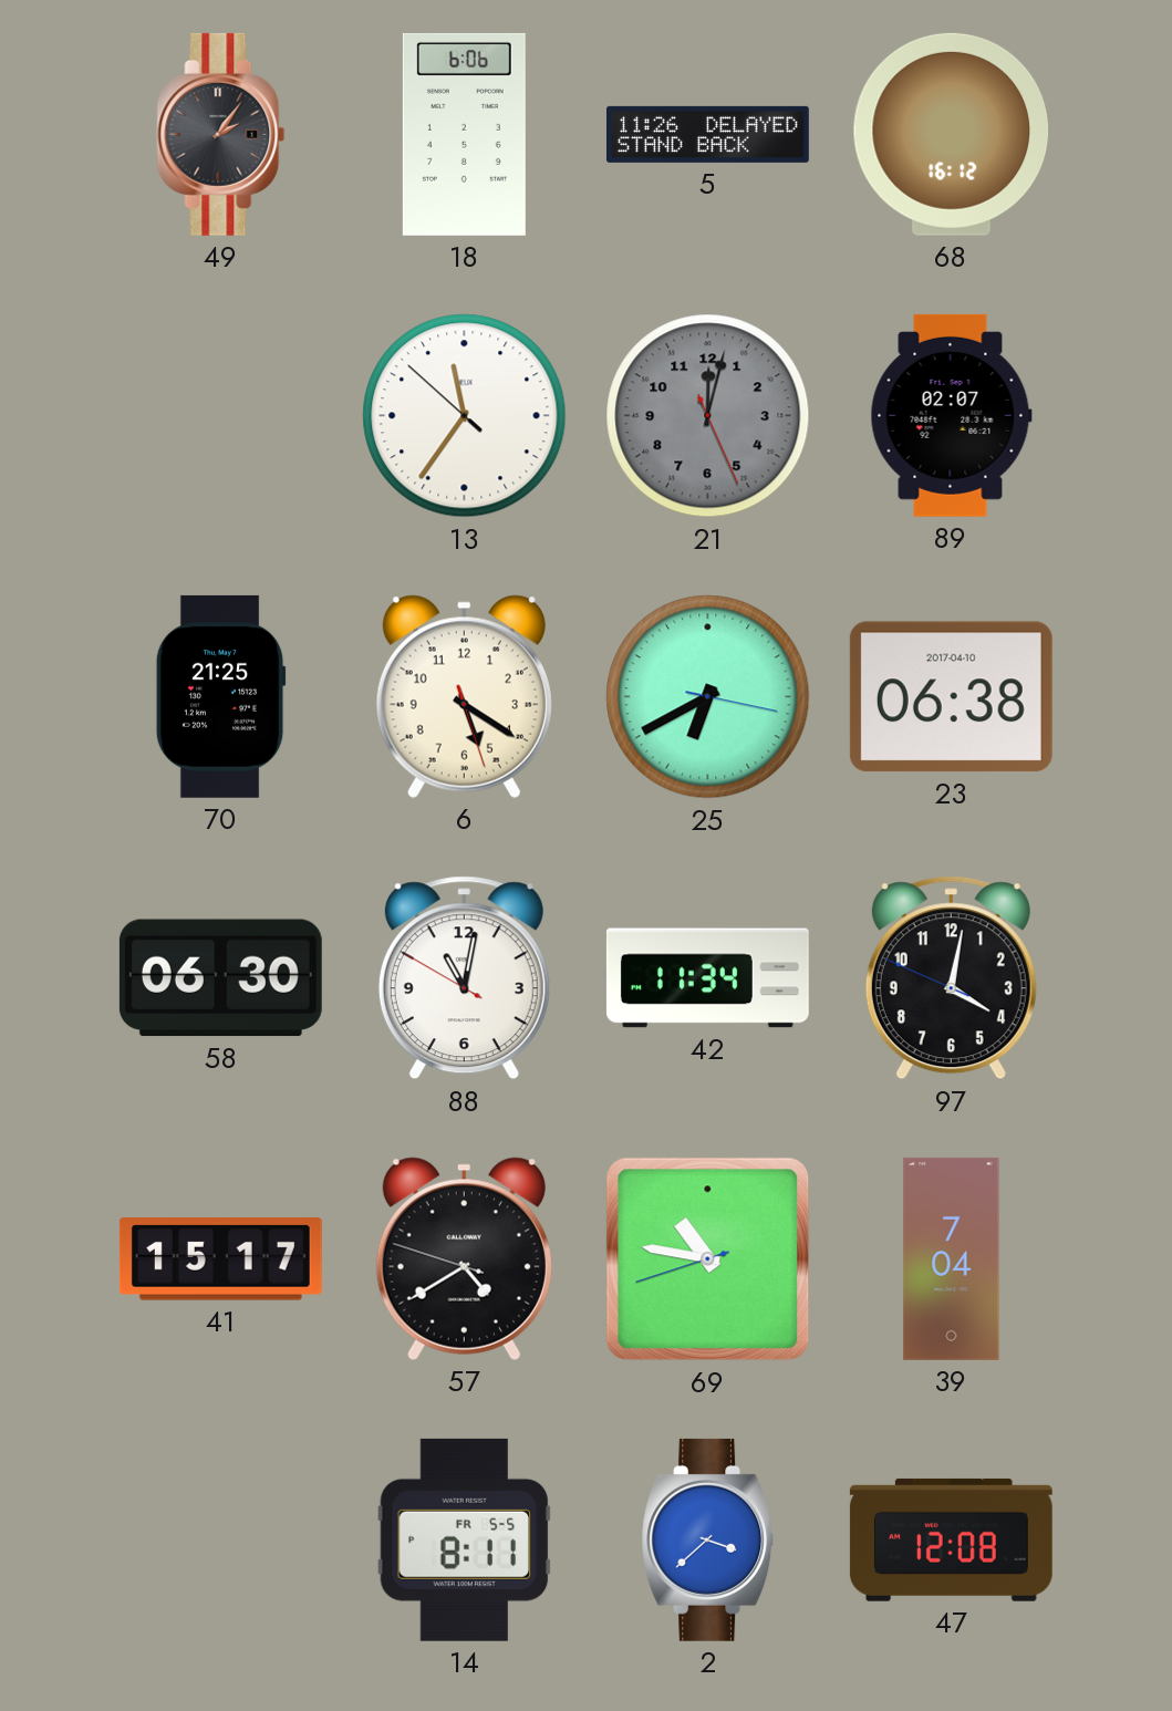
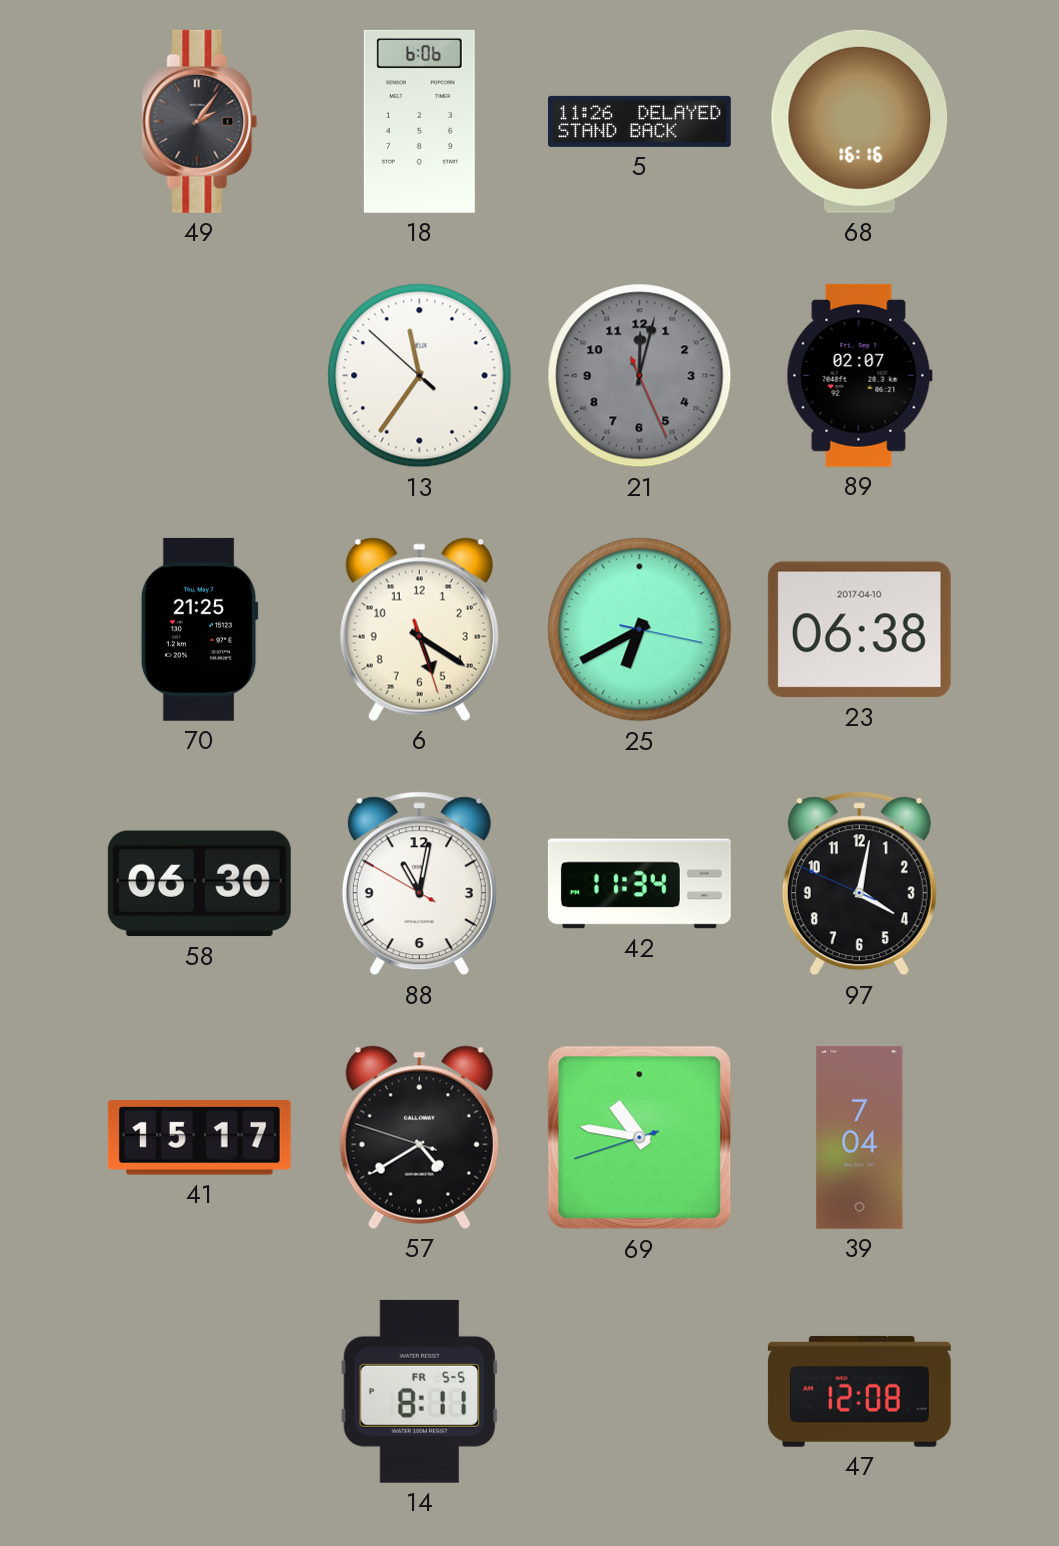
68: 16:12 -> 16:16 (860, 121)
2: 3:38 -> none (708, 1539)
